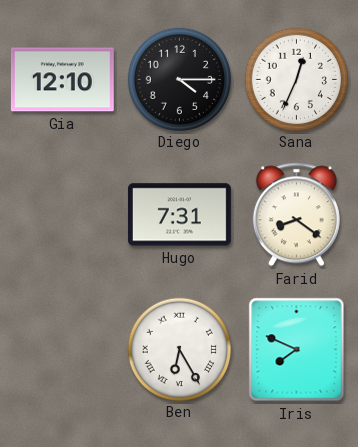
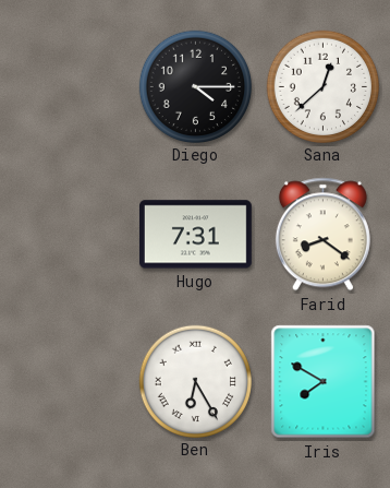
Gia: 12:10 -> none (62, 80)
Sana: 12:34 -> 12:38 (322, 86)
Iris: 7:49 -> 7:50 (324, 382)
